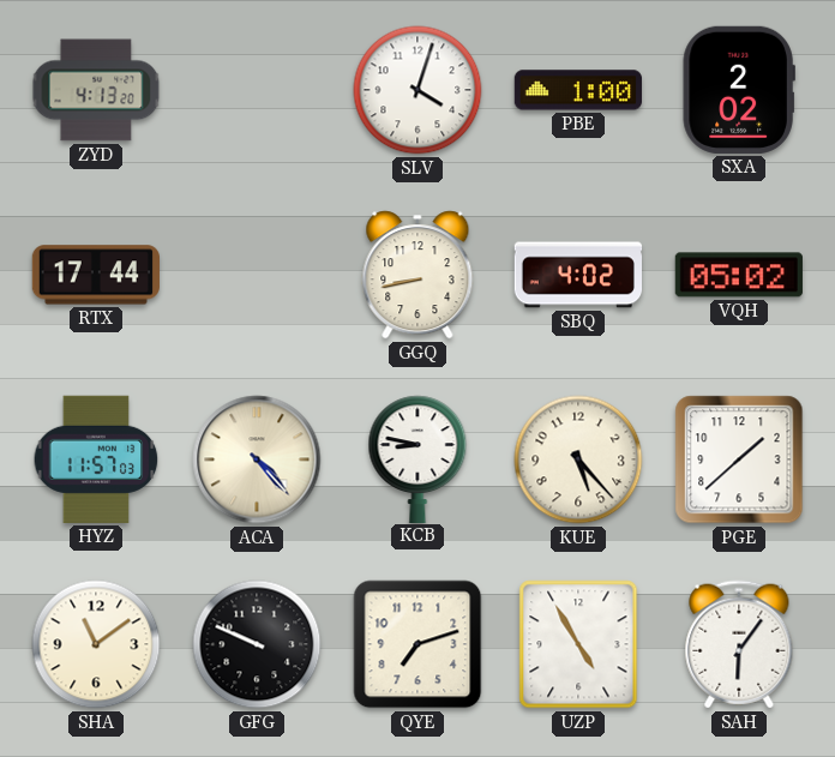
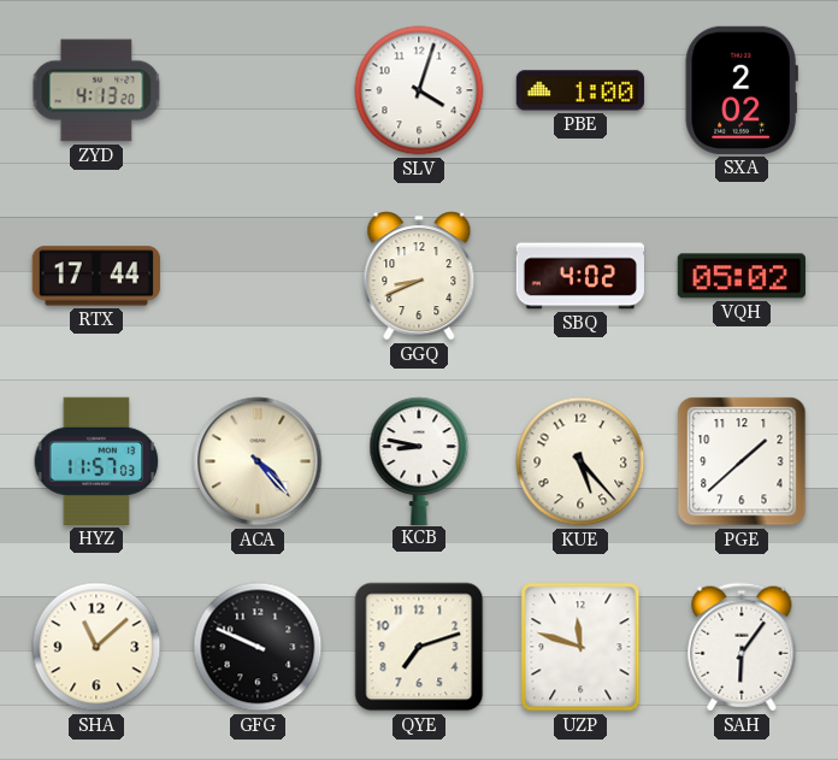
GGQ: 8:43 -> 8:41 (419, 276)
SHA: 11:09 -> 11:08 (96, 647)
UZP: 4:55 -> 11:48 (580, 647)
